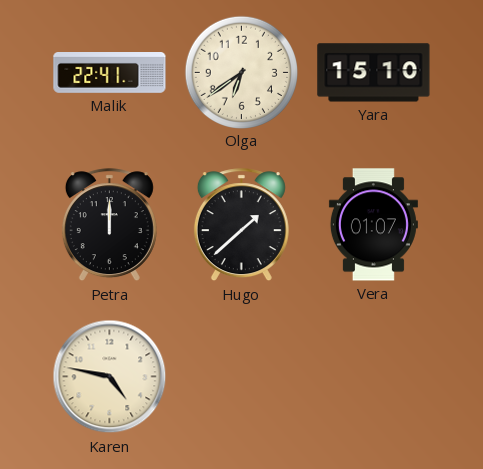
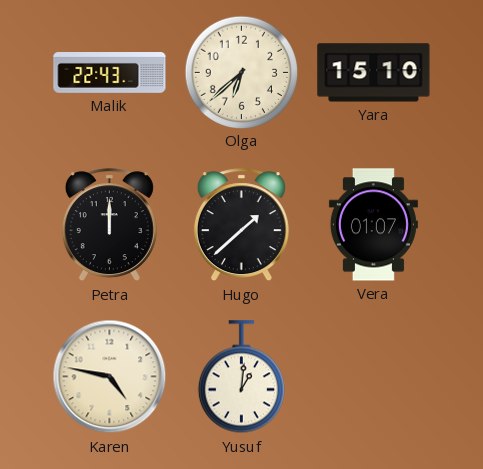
Malik: 22:41 -> 22:43 (110, 73)
Olga: 6:39 -> 6:38 (241, 72)
Yusuf: none -> 1:01 (241, 377)
